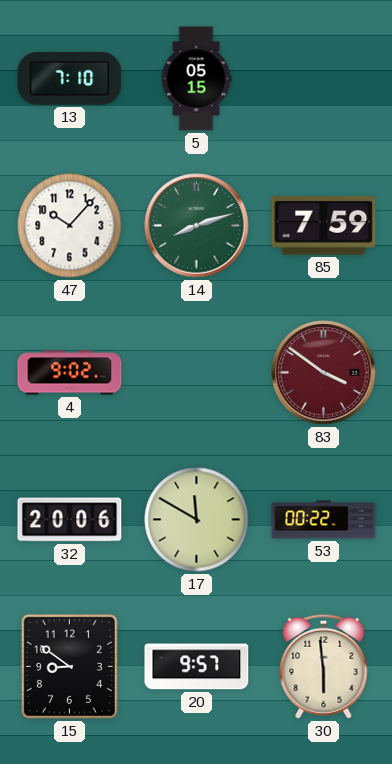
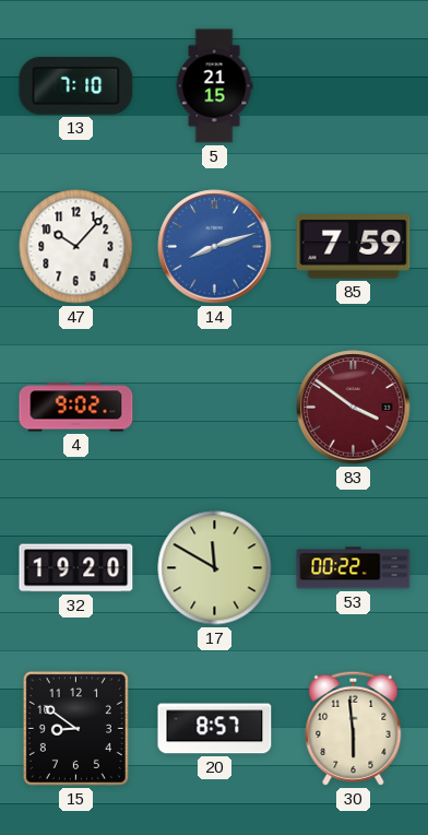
5: 05:15 -> 21:15 (214, 86)
14 dial: green -> blue (215, 247)
32: 20:06 -> 19:20 (76, 568)
20: 9:57 -> 8:57 (215, 729)
